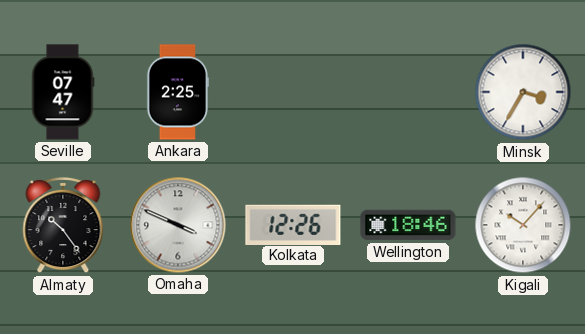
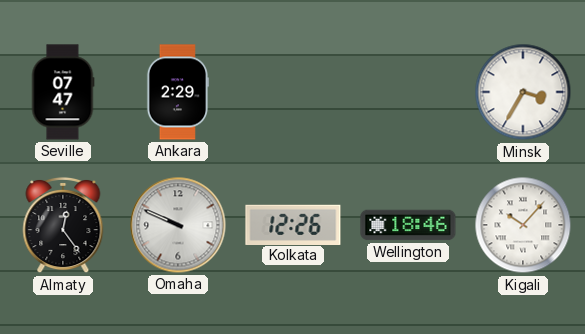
Ankara: 2:25 -> 2:29 (177, 92)
Almaty: 10:24 -> 12:24 (63, 225)
Omaha: 3:49 -> 9:49 (178, 225)
